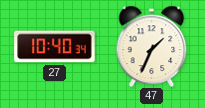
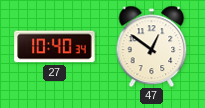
47: 1:34 -> 12:51 (152, 46)
